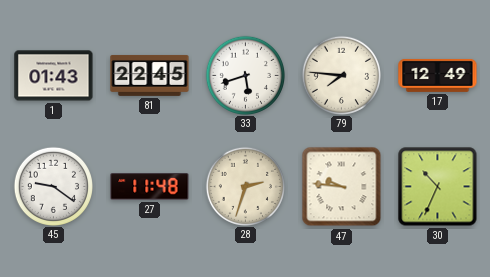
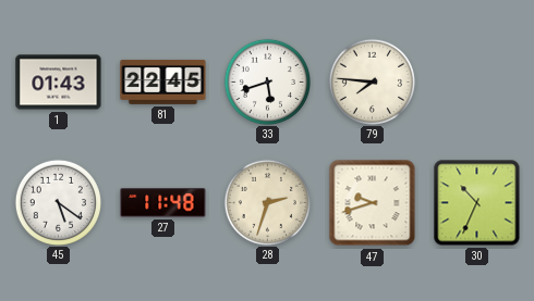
17: 12:49 -> none (438, 75)
45: 9:21 -> 5:21 (58, 202)
47: 9:46 -> 9:42 (373, 203)
